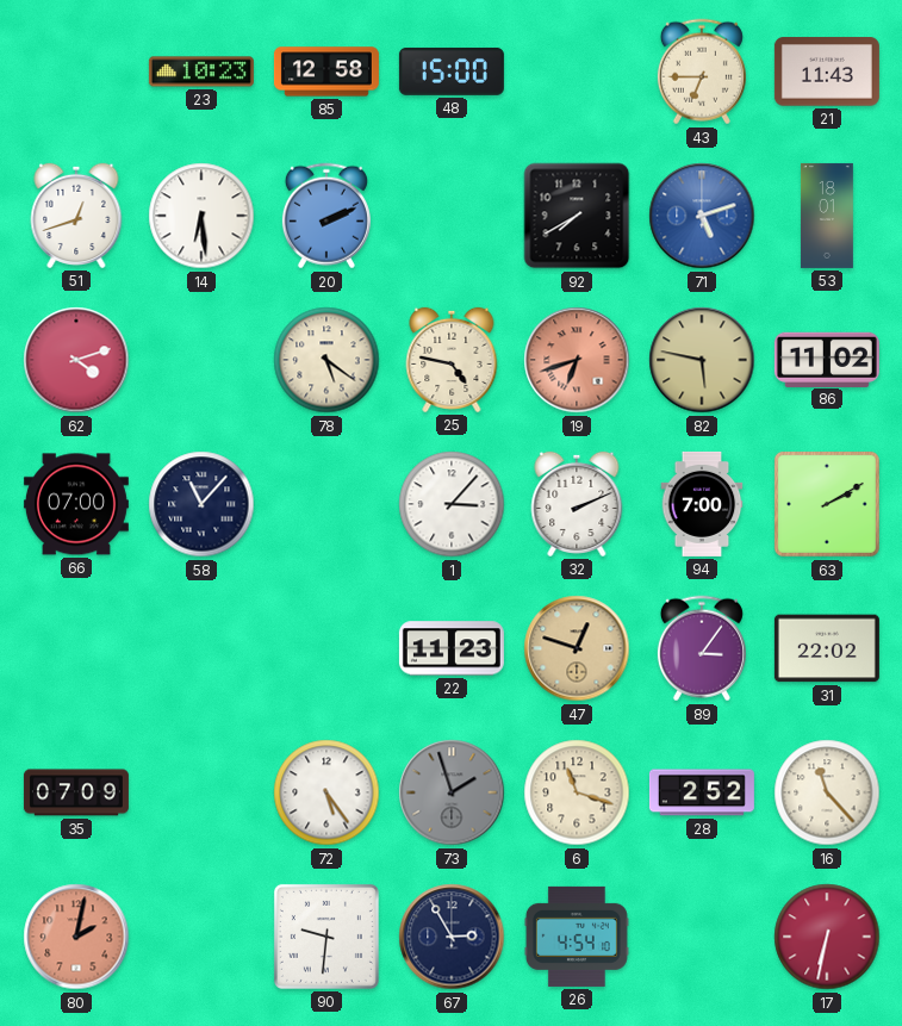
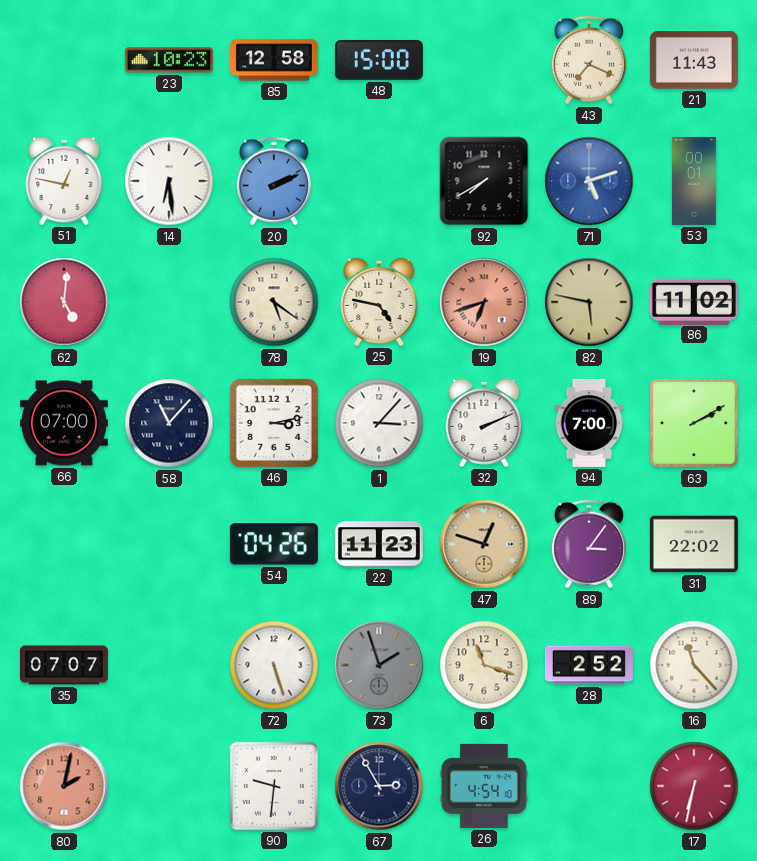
43: 6:45 -> 7:19 (589, 60)
51: 12:42 -> 12:47 (64, 181)
53: 18:01 -> 00:01 (694, 181)
62: 4:12 -> 5:01 (64, 302)
46: none -> 3:13 (274, 423)
54: none -> 04:26 (274, 544)
35: 07:09 -> 07:07 (64, 665)
72: 5:24 -> 5:27 (274, 665)
